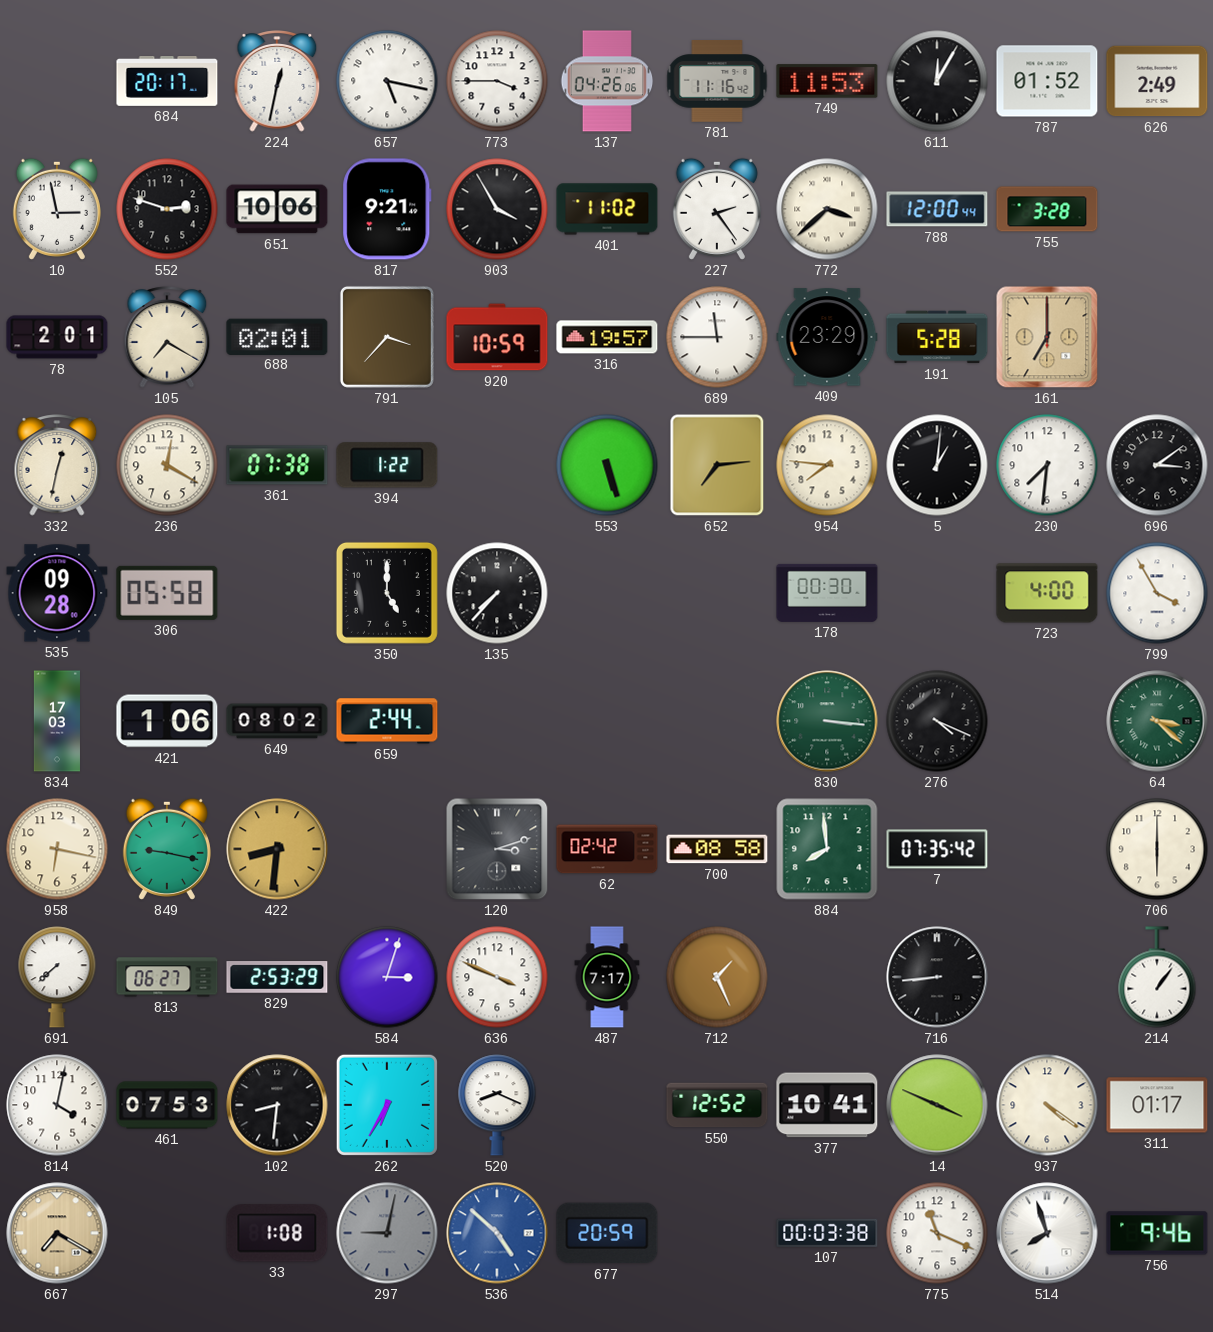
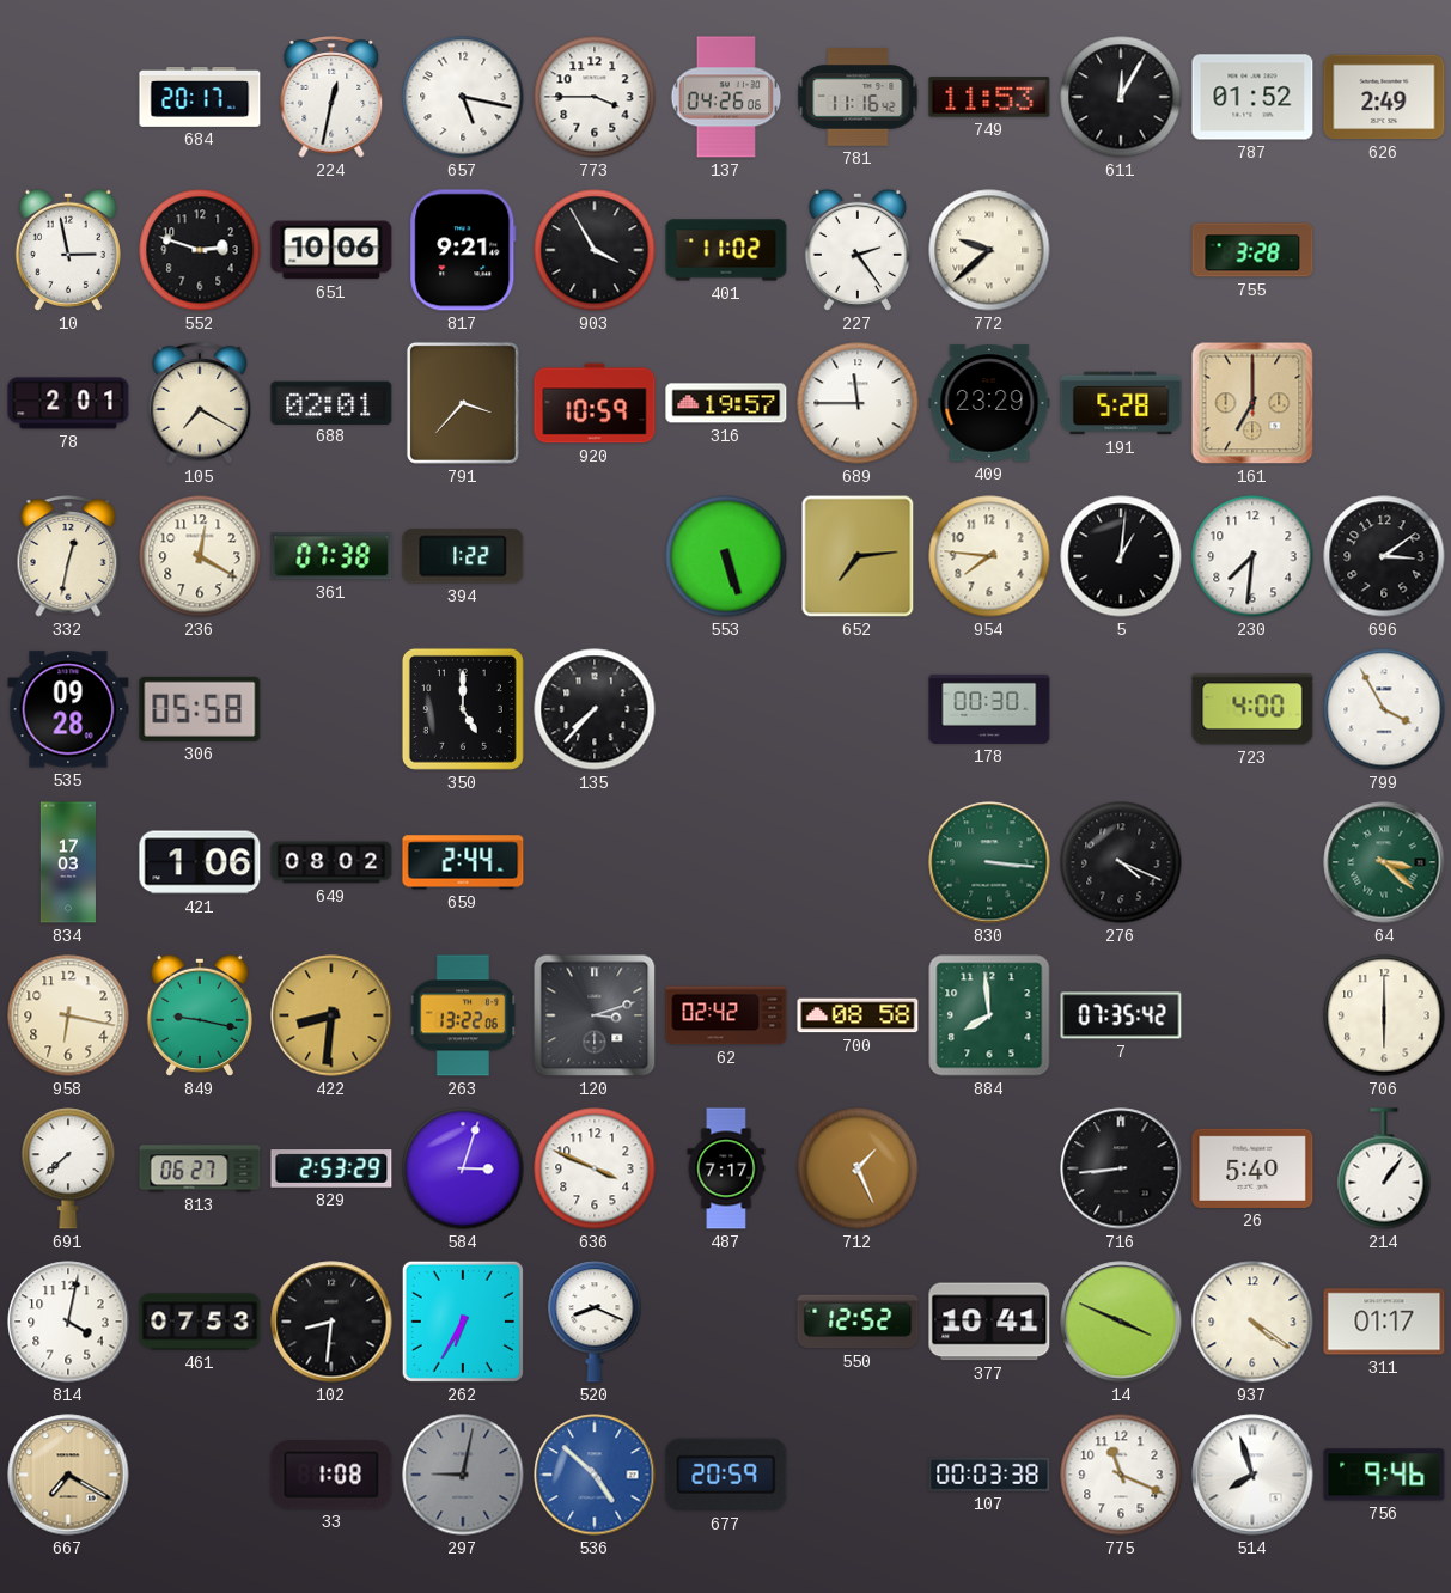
772: 3:38 -> 9:38 (989, 250)
788: 12:00 -> none (937, 209)
263: none -> 13:22 (462, 1015)
26: none -> 5:40 (1252, 1168)
